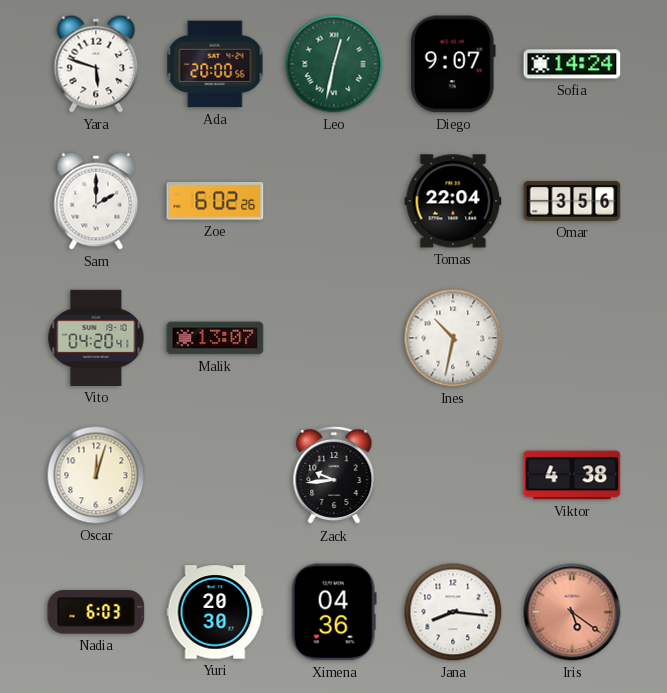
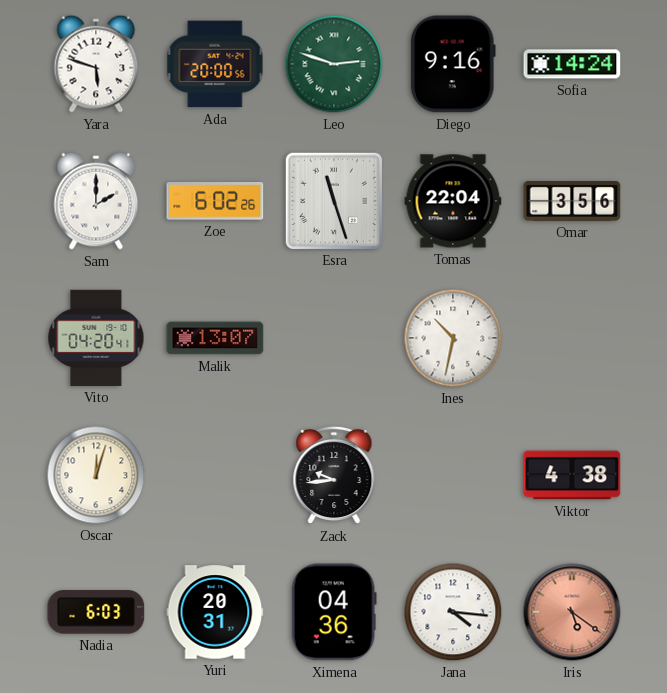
Leo: 12:32 -> 2:48 (334, 64)
Diego: 9:07 -> 9:16 (453, 64)
Esra: none -> 11:27 (333, 200)
Yuri: 20:30 -> 20:31 (215, 612)
Jana: 8:16 -> 4:16 (453, 612)
